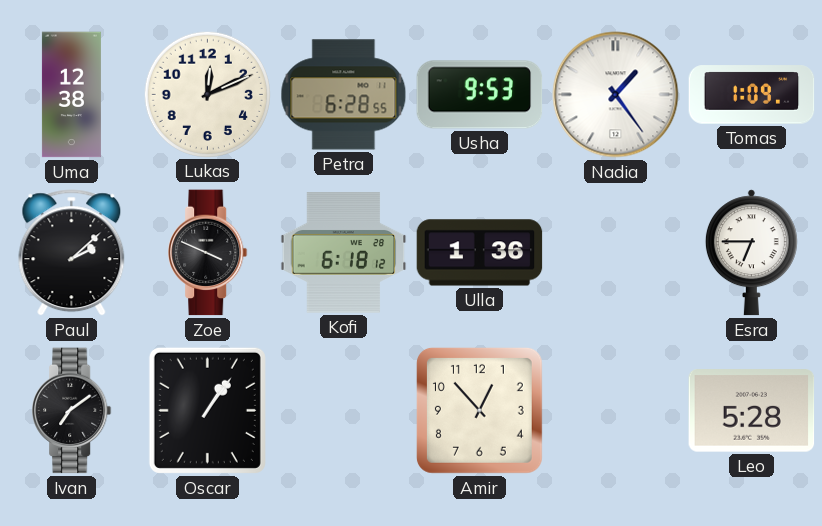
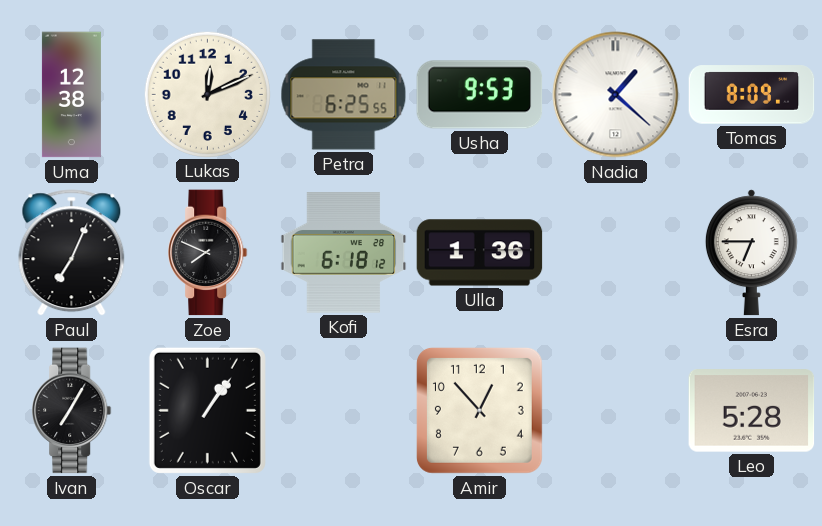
Petra: 6:28 -> 6:25 (344, 95)
Nadia: 1:24 -> 1:22 (616, 95)
Tomas: 1:09 -> 8:09 (752, 95)
Paul: 2:08 -> 7:04 (72, 253)
Zoe: 3:49 -> 7:49 (208, 253)
Ivan: 7:09 -> 7:05 (72, 411)
